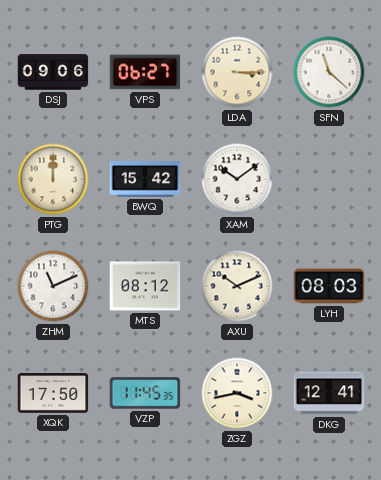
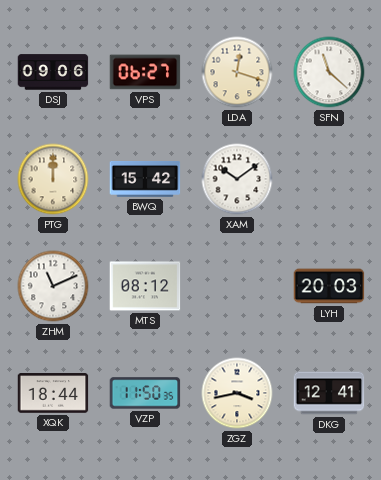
LDA: 3:15 -> 12:18 (237, 72)
AXU: 10:11 -> none (237, 286)
LYH: 08:03 -> 20:03 (329, 286)
XQK: 17:50 -> 18:44 (53, 393)
VZP: 11:45 -> 11:50 (145, 393)
